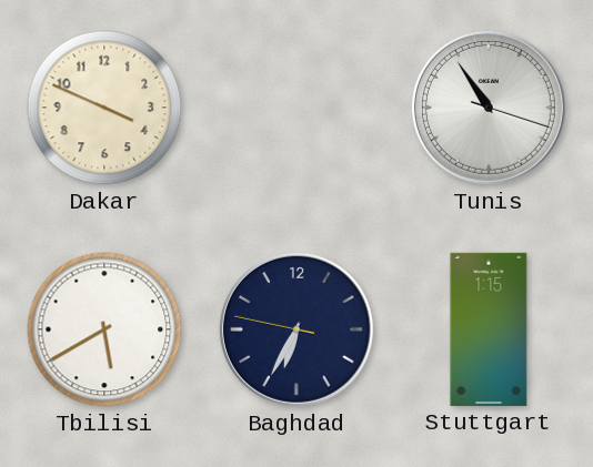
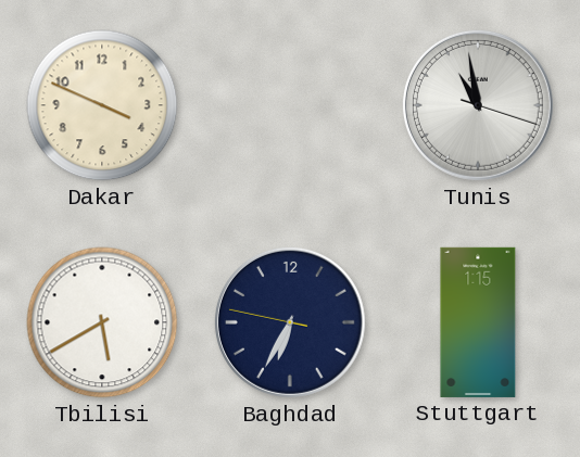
Tunis: 10:54 -> 10:58 (478, 105)
